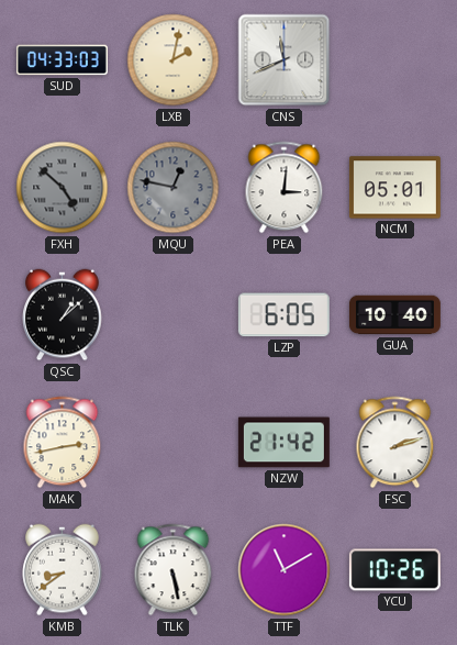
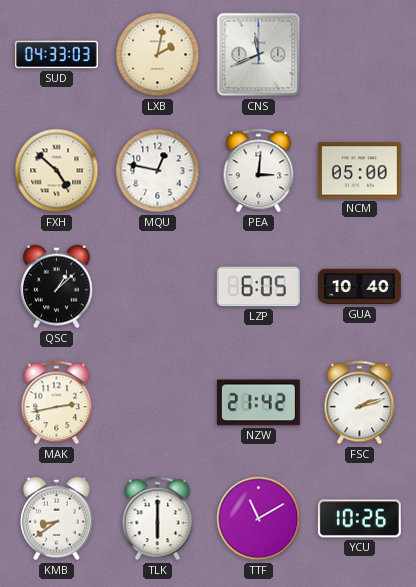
FXH dial: grey -> cream (57, 171)
MQU dial: grey -> white (158, 171)
NCM: 05:01 -> 05:00 (359, 171)
TLK: 5:28 -> 6:00 (158, 519)
